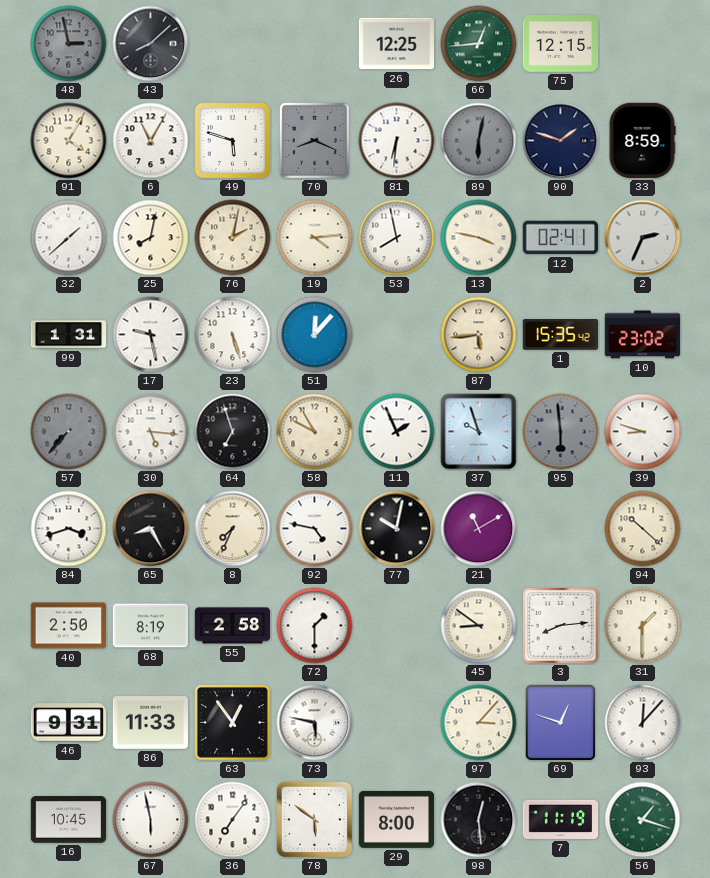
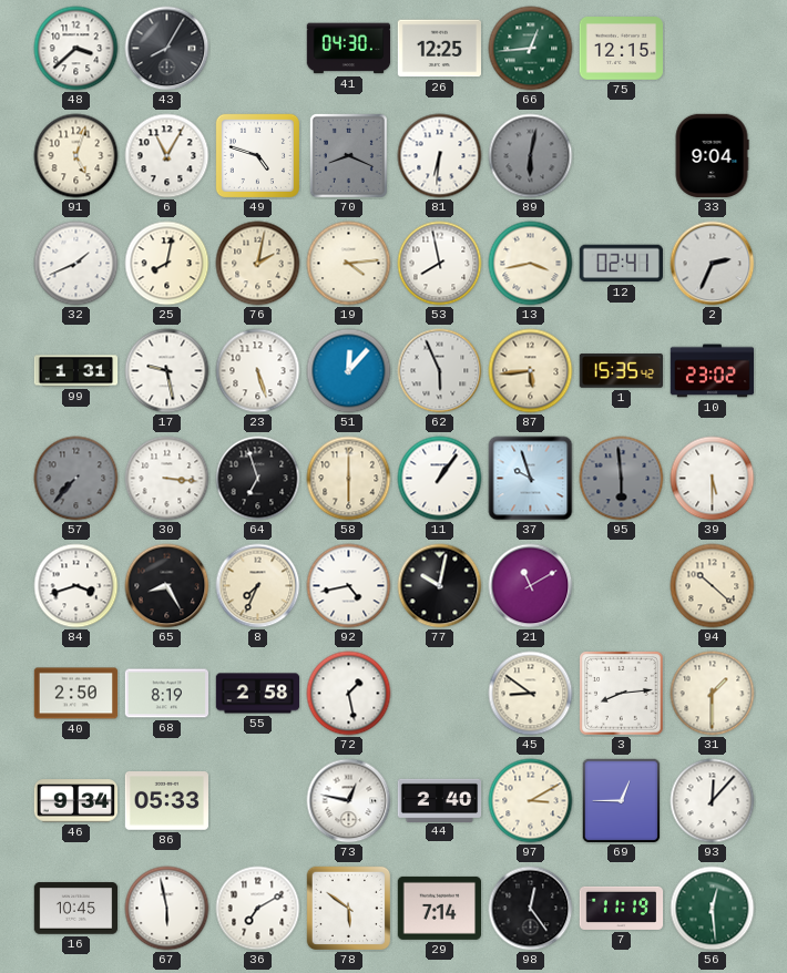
48: 2:58 -> 3:38 (76, 49)
48 dial: grey -> white (76, 49)
43: 8:08 -> 8:05 (167, 49)
41: none -> 04:30 (349, 49)
91: 4:05 -> 5:03 (76, 156)
49: 5:48 -> 4:48 (257, 155)
90: 1:48 -> none (561, 141)
33: 8:59 -> 9:04 (712, 156)
32: 1:38 -> 1:41 (76, 264)
13: 3:47 -> 3:43 (531, 264)
62: none -> 5:56 (440, 371)
30: 5:16 -> 3:16 (167, 479)
58: 9:55 -> 6:00 (349, 479)
11: 1:56 -> 1:06 (440, 479)
39: 8:48 -> 5:30 (713, 479)
92: 4:47 -> 4:43 (349, 586)
72: 1:30 -> 1:28 (349, 694)
46: 9:31 -> 9:34 (75, 801)
86: 11:33 -> 05:33 (166, 801)
63: 12:54 -> none (232, 722)
73: 5:47 -> 12:47 (349, 801)
44: none -> 2:40 (440, 800)
97: 3:07 -> 3:10 (531, 801)
69: 12:48 -> 12:45 (622, 801)
36: 7:06 -> 7:10 (258, 909)
29: 8:00 -> 7:14 (440, 908)
98: 12:29 -> 12:24 (531, 909)
56: 1:18 -> 12:29 (713, 909)
